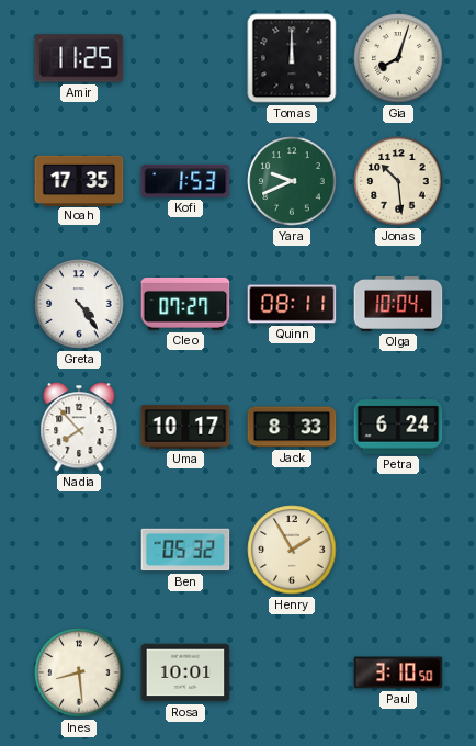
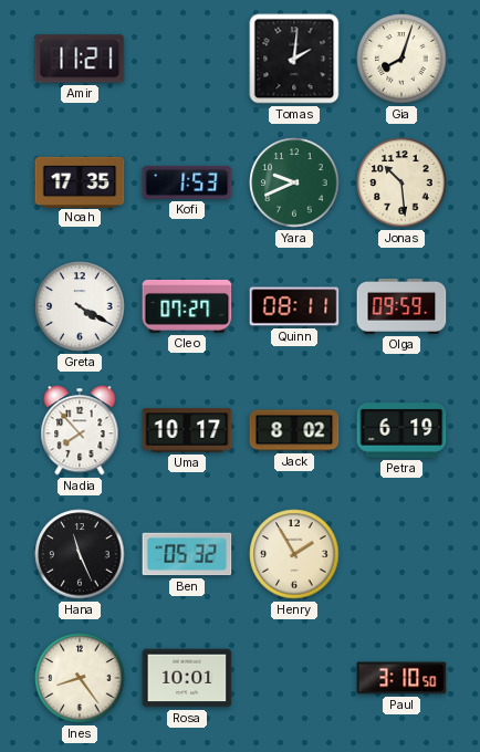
Amir: 11:25 -> 11:21 (80, 59)
Tomas: 12:00 -> 2:01 (294, 59)
Greta: 4:24 -> 4:20 (80, 306)
Olga: 10:04 -> 09:59 (401, 306)
Jack: 8:33 -> 8:02 (294, 430)
Petra: 6:24 -> 6:19 (401, 430)
Hana: none -> 11:26 (80, 554)
Ines: 8:29 -> 8:24 (80, 678)
